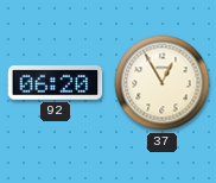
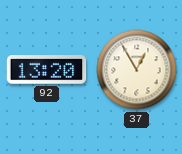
92: 06:20 -> 13:20 (47, 70)
